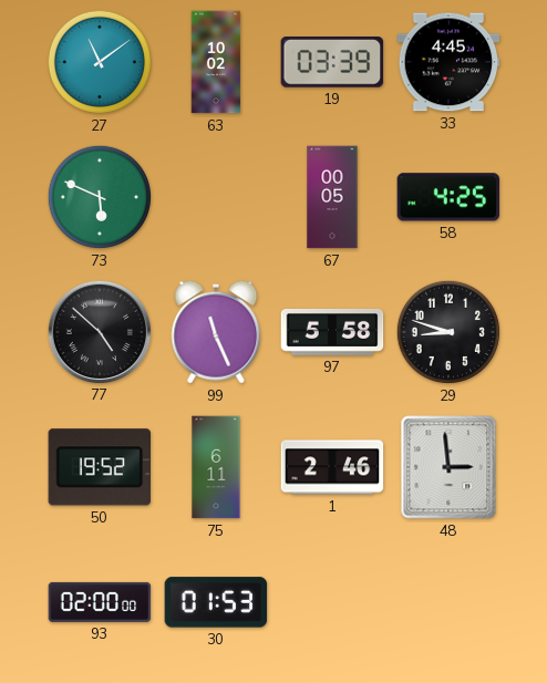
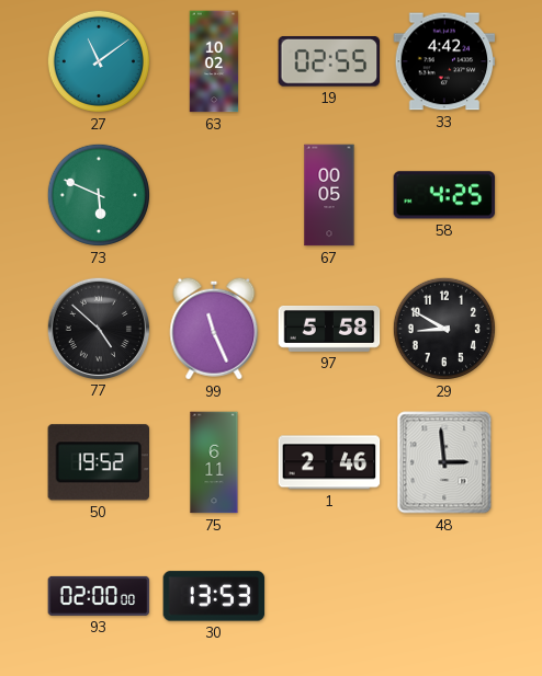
19: 03:39 -> 02:55 (329, 62)
33: 4:45 -> 4:42 (444, 61)
29: 8:48 -> 8:50 (444, 329)
30: 01:53 -> 13:53 (214, 596)
